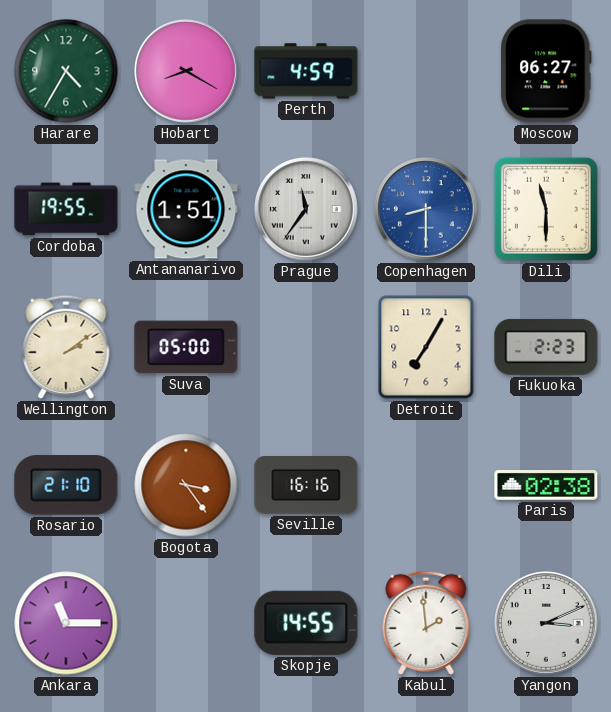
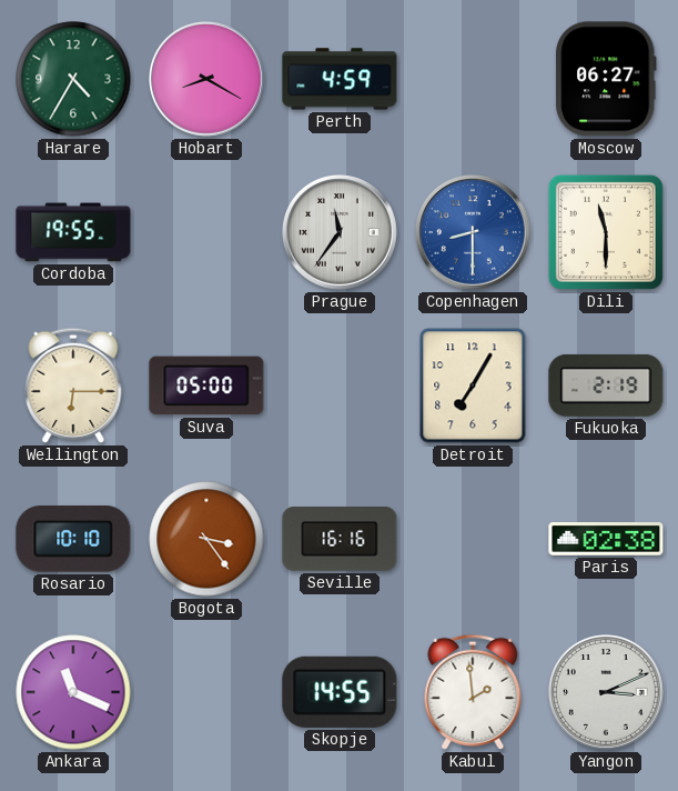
Antananarivo: 1:51 -> none (186, 209)
Wellington: 2:09 -> 6:15 (73, 386)
Fukuoka: 2:23 -> 2:19 (606, 386)
Rosario: 21:10 -> 10:10 (73, 539)
Ankara: 11:15 -> 11:19 (73, 692)
